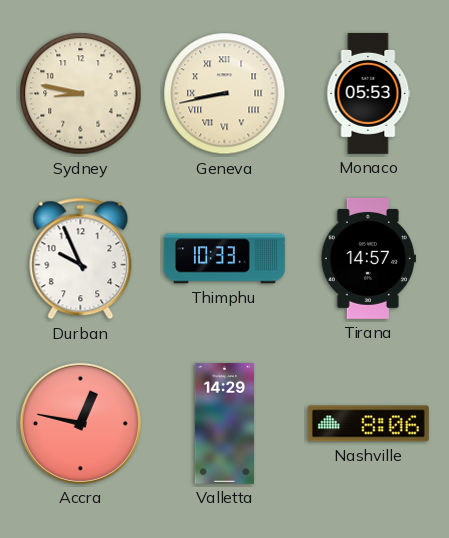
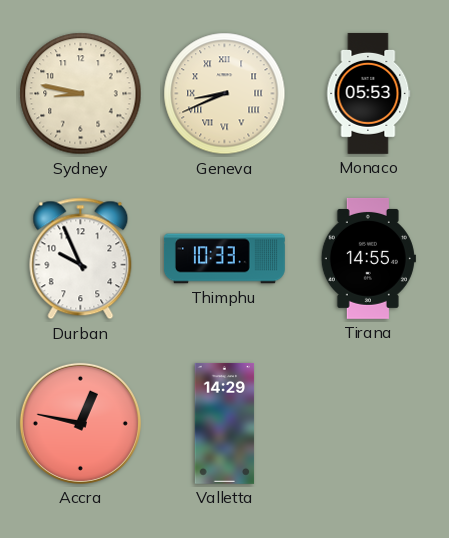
Geneva: 8:43 -> 8:41 (225, 94)
Tirana: 14:57 -> 14:55 (368, 258)
Nashville: 8:06 -> none (368, 424)
